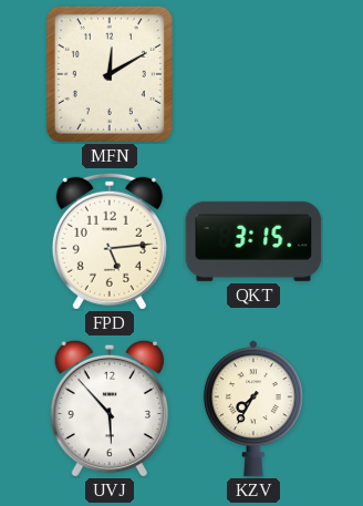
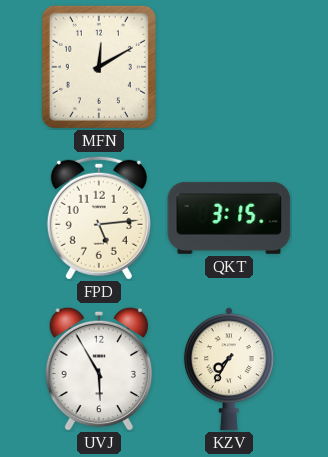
UVJ: 5:53 -> 5:55 (98, 369)
